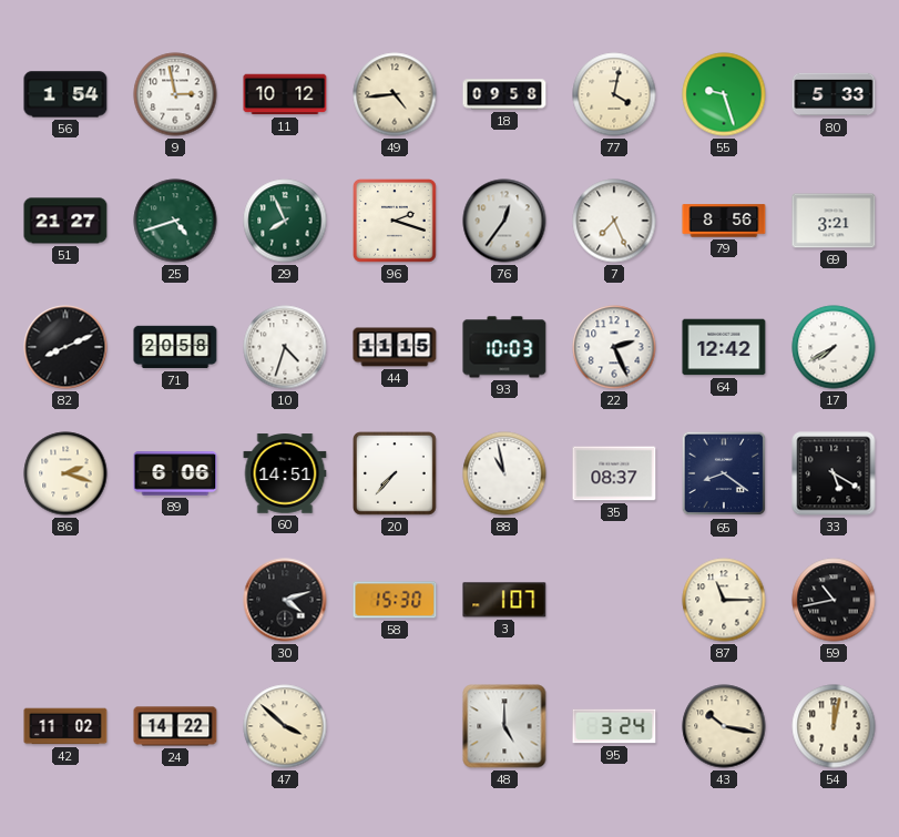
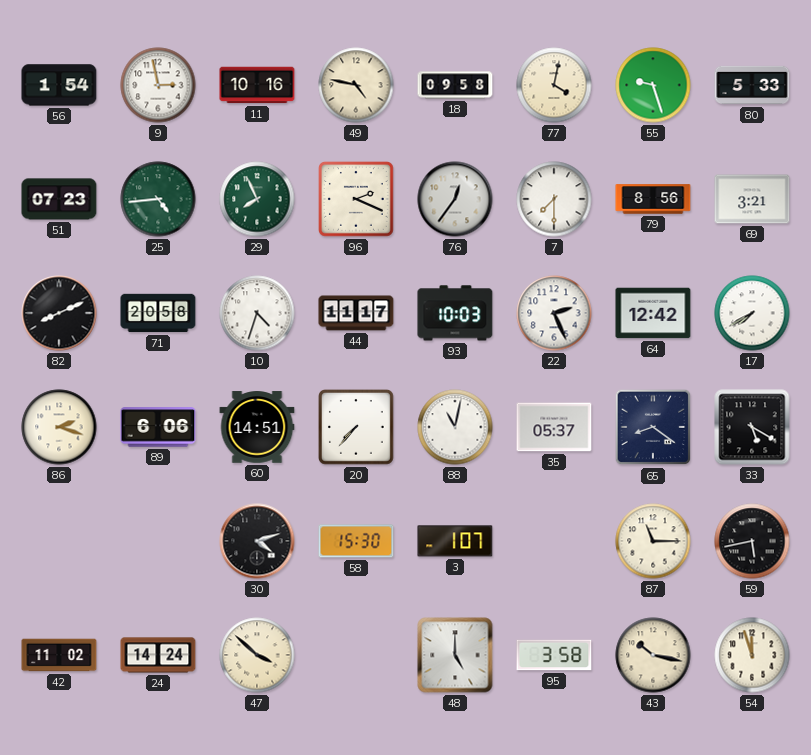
11: 10:12 -> 10:16 (257, 85)
49: 4:44 -> 4:47 (356, 85)
51: 21:27 -> 07:23 (59, 199)
25: 4:42 -> 4:44 (158, 199)
96: 2:18 -> 2:19 (357, 200)
7: 7:26 -> 7:30 (554, 199)
44: 11:15 -> 11:17 (356, 313)
88: 10:58 -> 11:02 (455, 427)
35: 08:37 -> 05:37 (554, 427)
59: 10:43 -> 5:43 (752, 541)
24: 14:22 -> 14:24 (158, 655)
95: 3:24 -> 3:58 (554, 655)
54: 12:02 -> 11:57 (752, 655)
